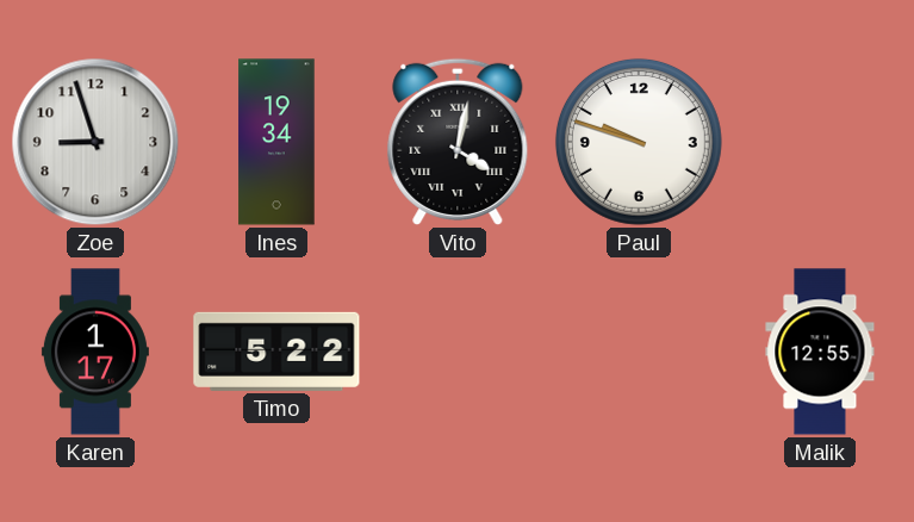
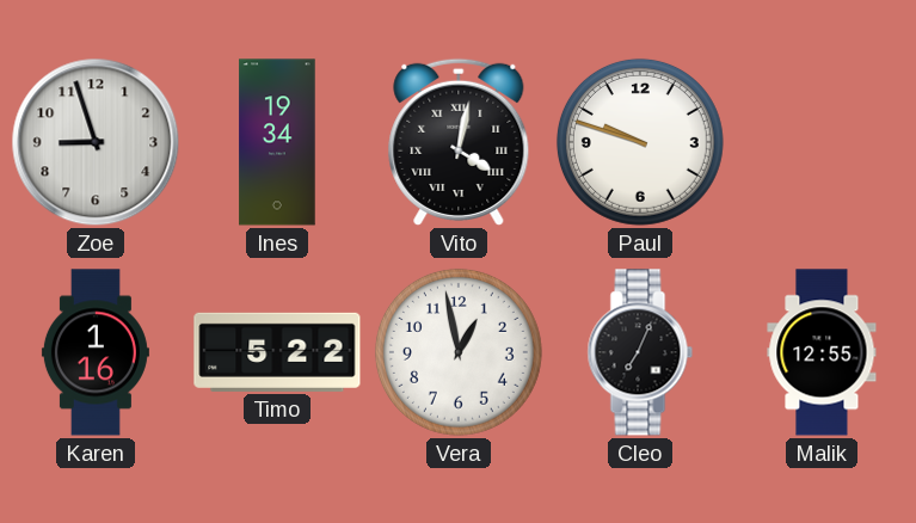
Karen: 1:17 -> 1:16 (96, 352)
Vera: none -> 12:58 (459, 352)
Cleo: none -> 7:04 (640, 352)
